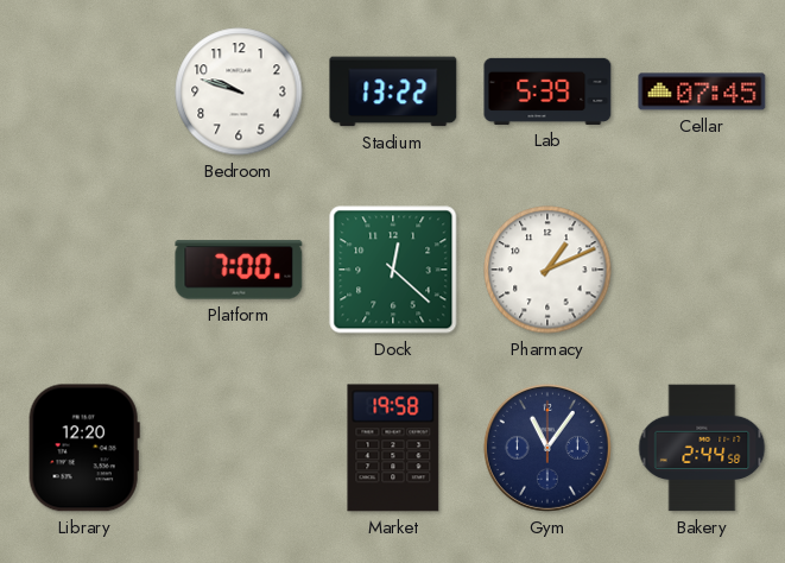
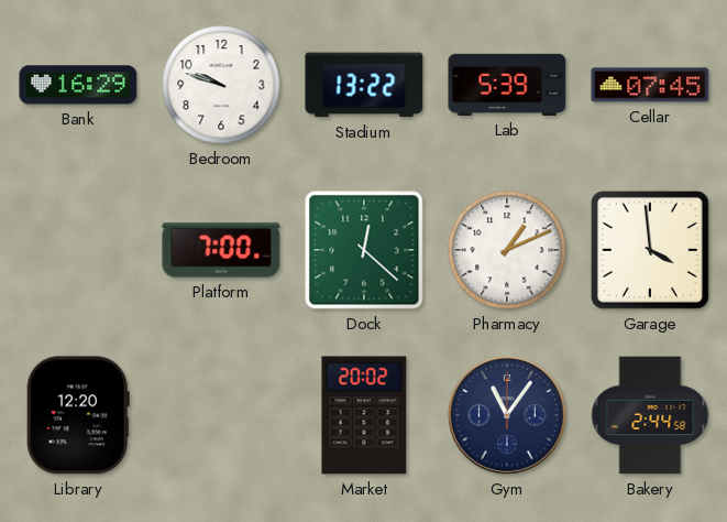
Bank: none -> 16:29 (78, 85)
Garage: none -> 3:59 (650, 250)
Market: 19:58 -> 20:02 (364, 415)
